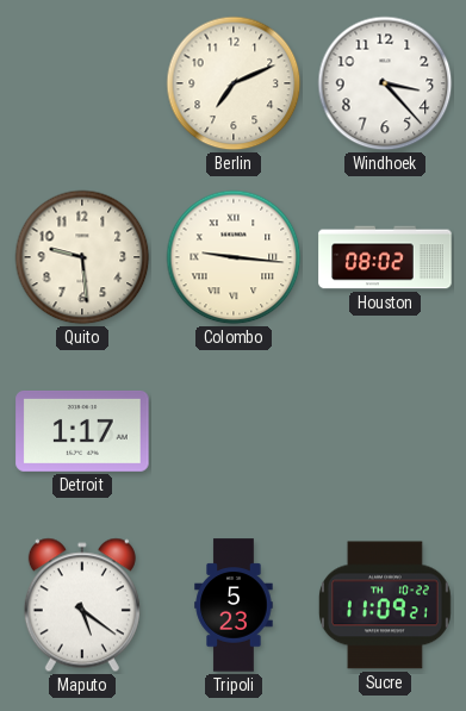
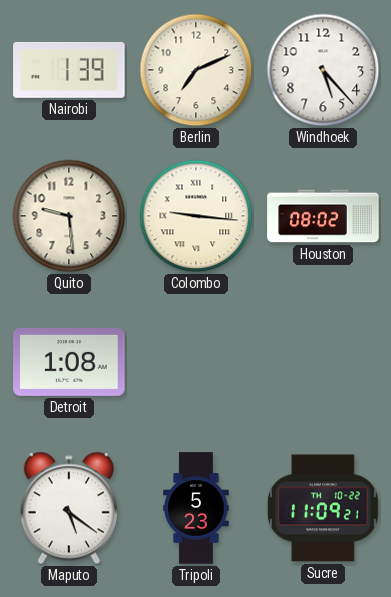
Nairobi: none -> 1:39 (69, 70)
Windhoek: 3:23 -> 5:23 (323, 70)
Detroit: 1:17 -> 1:08 (69, 362)
